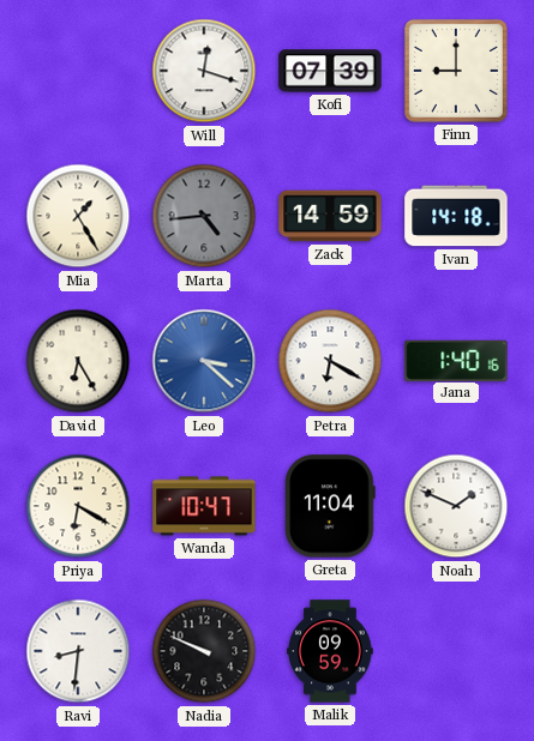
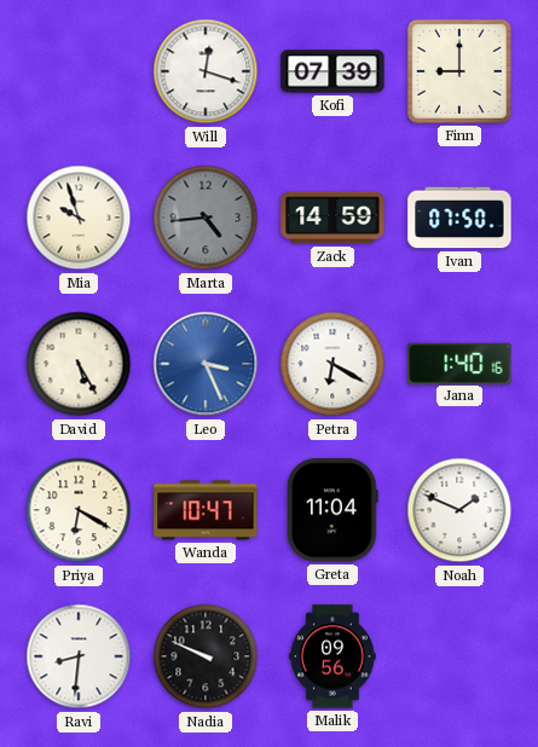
Mia: 1:25 -> 9:57 (79, 218)
Ivan: 14:18 -> 07:50 (459, 218)
David: 6:25 -> 5:25 (79, 364)
Leo: 3:22 -> 3:26 (206, 364)
Malik: 09:59 -> 09:56 (332, 656)
